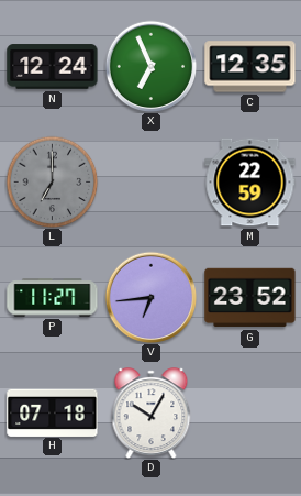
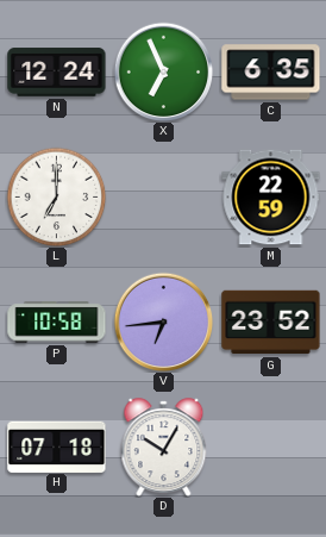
C: 12:35 -> 6:35 (271, 73)
L dial: grey -> white (56, 196)
P: 11:27 -> 10:58 (57, 323)
